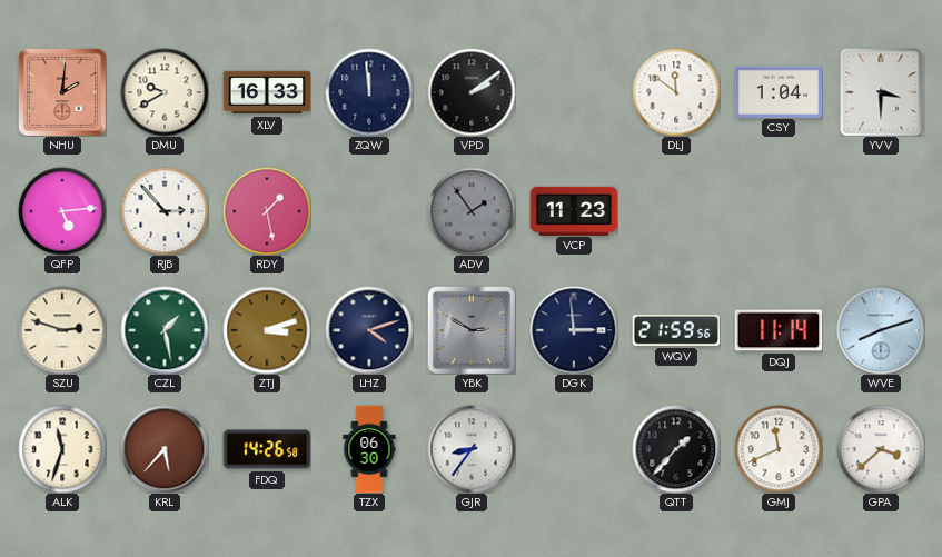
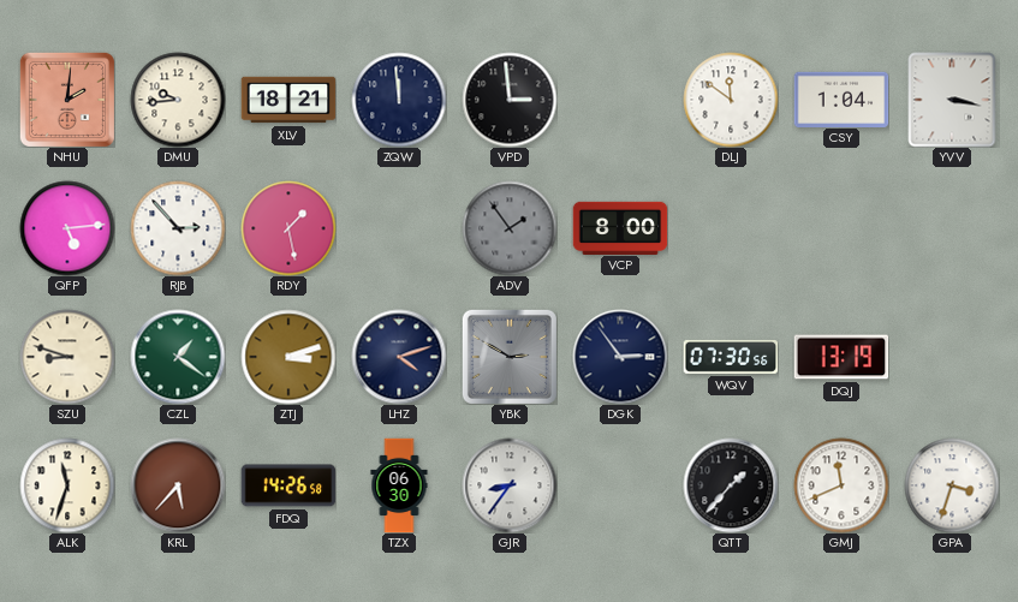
DMU: 9:40 -> 9:44 (178, 100)
XLV: 16:33 -> 18:21 (288, 100)
VPD: 2:09 -> 2:59 (510, 100)
YVV: 3:30 -> 3:17 (952, 100)
VCP: 11:23 -> 8:00 (620, 227)
SZU: 2:48 -> 8:48 (67, 357)
CZL: 1:28 -> 1:21 (178, 357)
DGK: 2:59 -> 2:54 (620, 357)
WQV: 21:59 -> 07:30 (731, 357)
DQJ: 11:14 -> 13:19 (841, 357)
WVE: 8:12 -> none (881, 330)
GPA: 3:38 -> 3:33 (952, 485)
